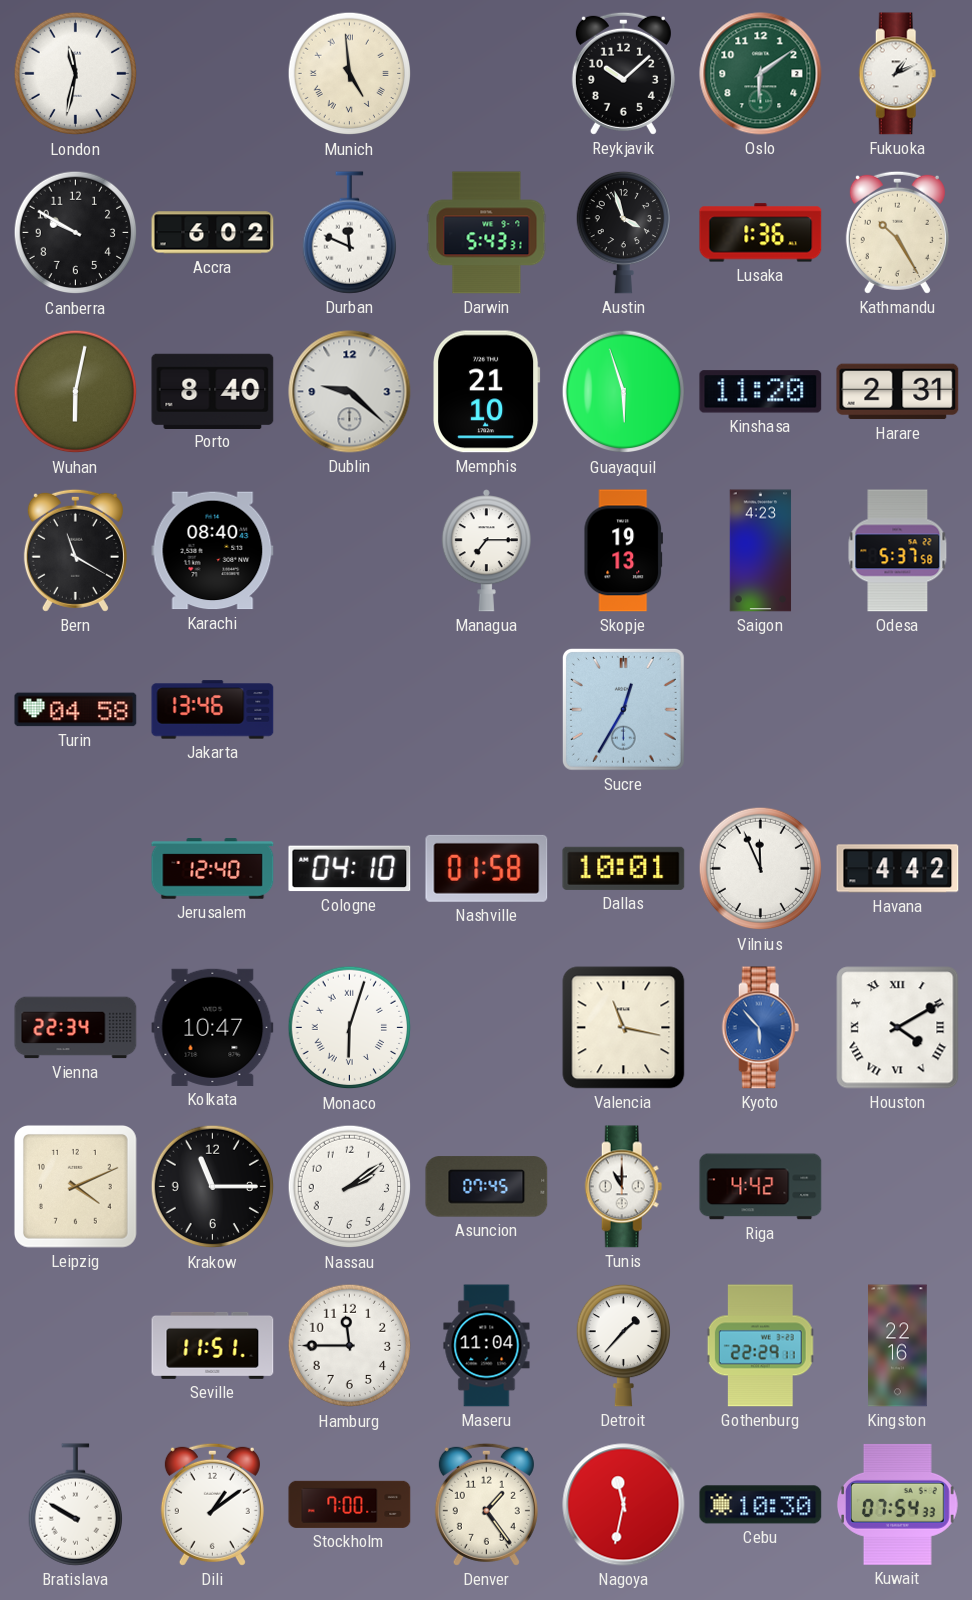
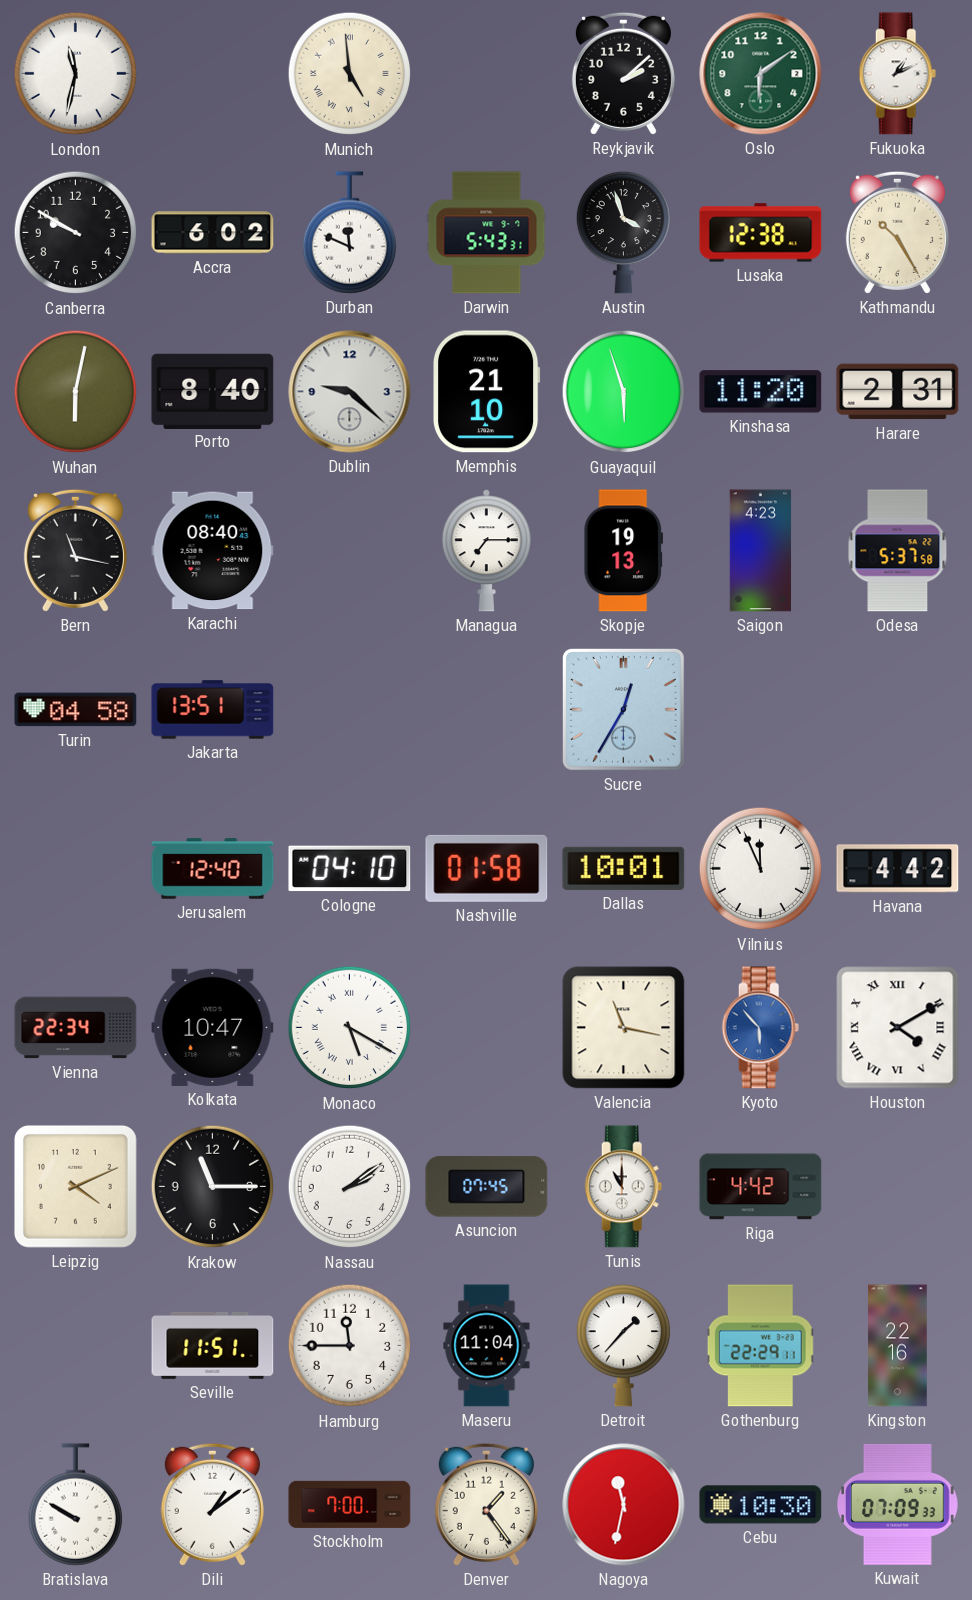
Reykjavik: 10:08 -> 2:08 (623, 73)
Lusaka: 1:36 -> 12:38 (761, 233)
Bern: 11:20 -> 11:17 (75, 550)
Jakarta: 13:46 -> 13:51 (213, 710)
Monaco: 6:03 -> 5:20 (350, 1028)
Kuwait: 07:54 -> 07:09 (898, 1504)
